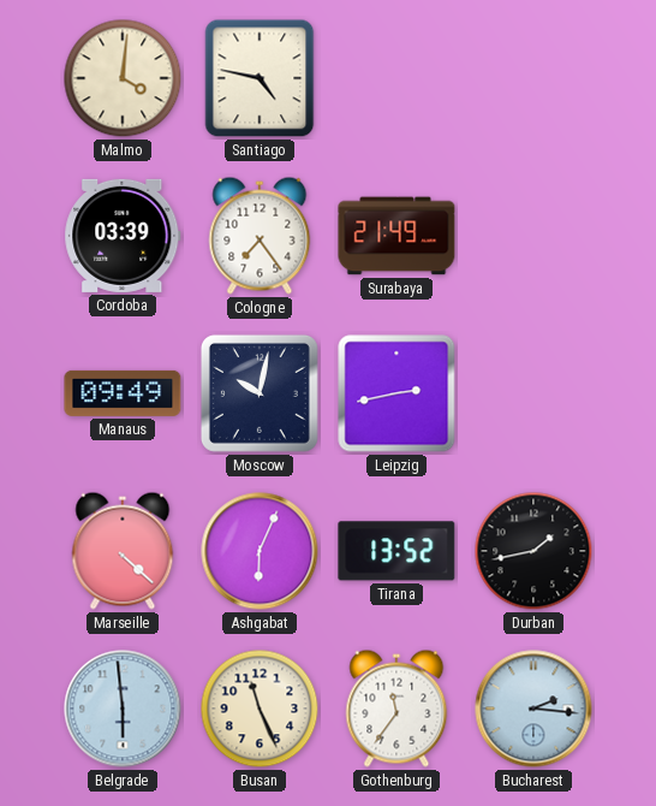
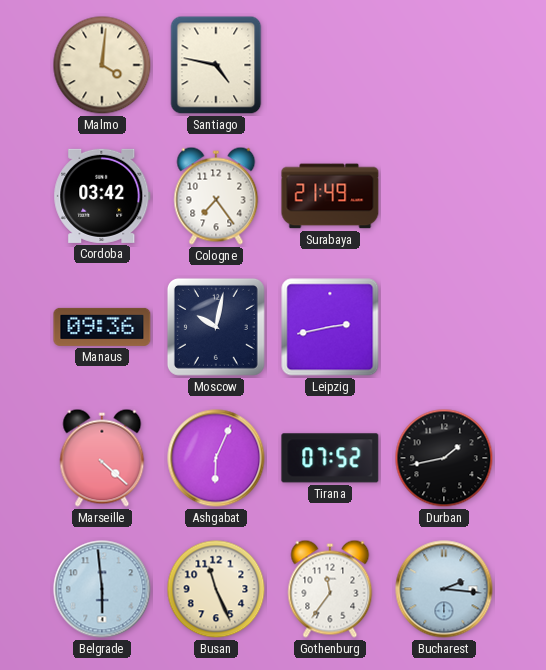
Cordoba: 03:39 -> 03:42 (102, 196)
Manaus: 09:49 -> 09:36 (102, 327)
Tirana: 13:52 -> 07:52 (330, 458)
